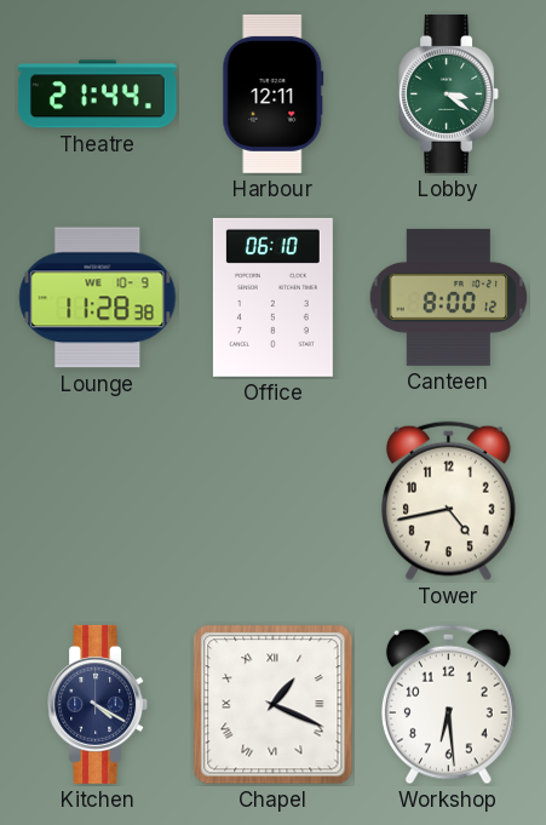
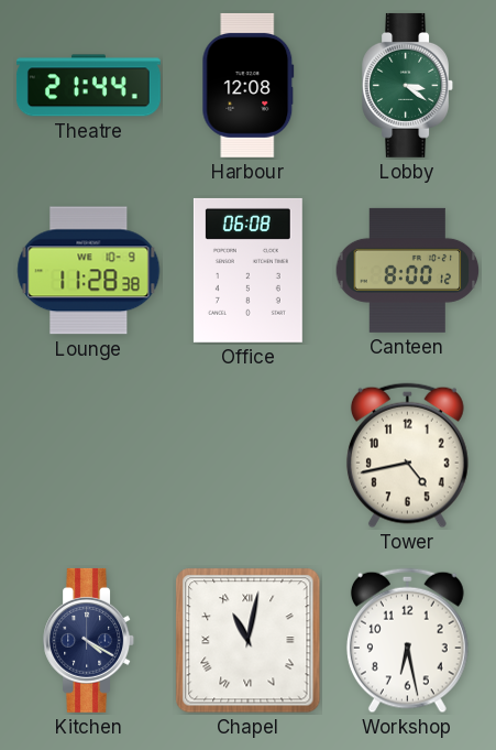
Harbour: 12:11 -> 12:08 (249, 85)
Office: 06:10 -> 06:08 (247, 270)
Chapel: 1:19 -> 11:02 (249, 641)
Workshop: 6:29 -> 6:28 (407, 641)
